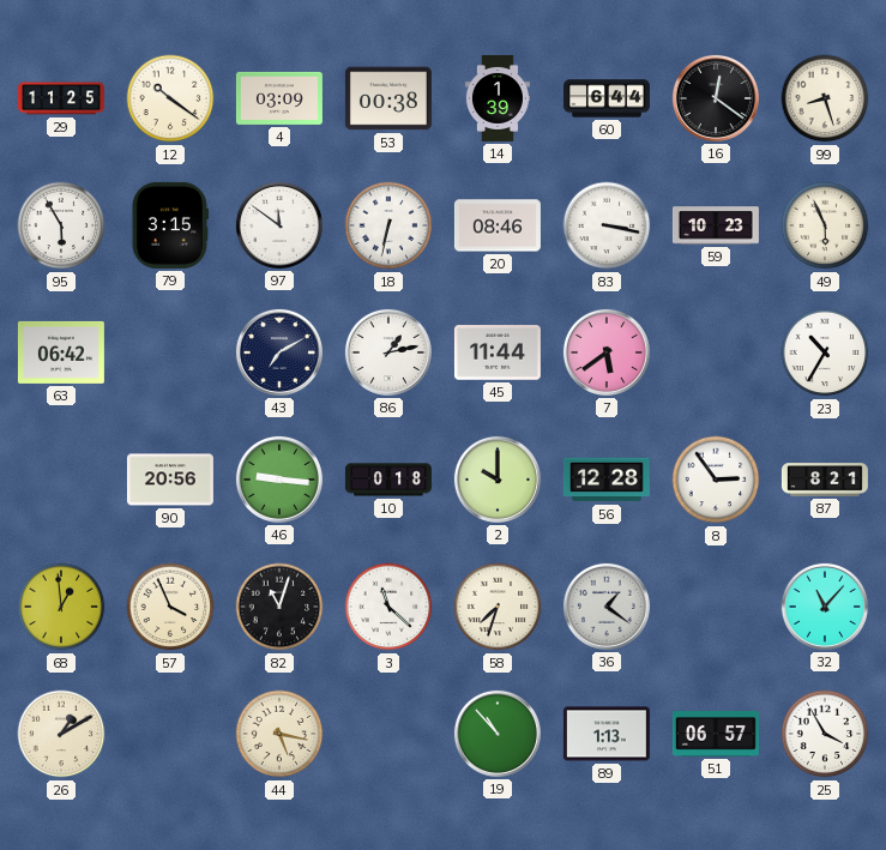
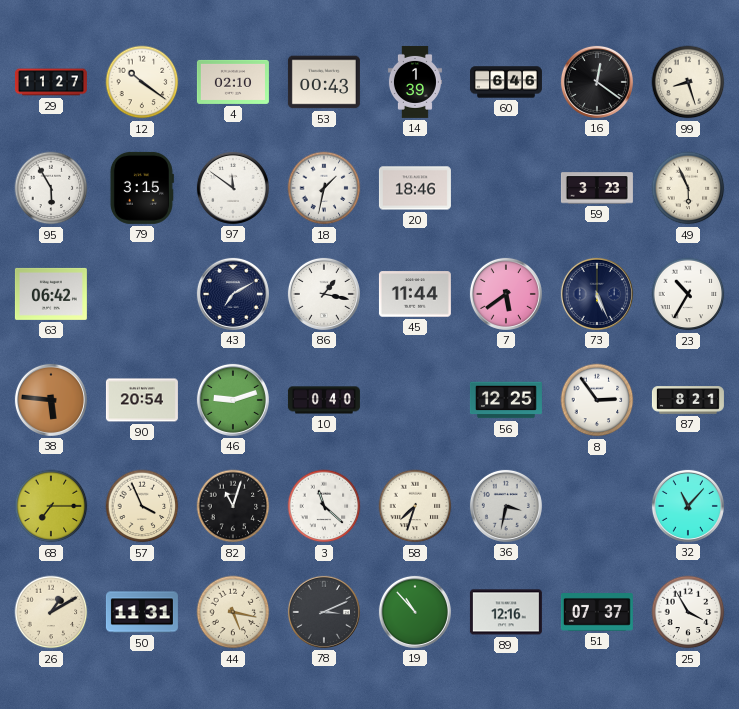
29: 11:25 -> 11:27 (51, 82)
4: 03:09 -> 02:10 (233, 82)
53: 00:38 -> 00:43 (324, 82)
60: 6:44 -> 6:46 (506, 82)
18: 6:32 -> 1:32 (324, 188)
20: 08:46 -> 18:46 (415, 188)
83: 3:17 -> none (607, 225)
59: 10:23 -> 3:23 (597, 188)
86: 1:13 -> 1:17 (324, 294)
73: none -> 5:26 (597, 294)
38: none -> 5:46 (51, 400)
90: 20:56 -> 20:54 (142, 400)
46: 9:16 -> 9:12 (233, 400)
10: 0:18 -> 0:40 (324, 400)
2: 10:00 -> none (498, 480)
56: 12:28 -> 12:25 (506, 400)
68: 12:59 -> 7:15 (51, 506)
36: 1:21 -> 3:32 (506, 506)
50: none -> 11:31 (142, 612)
78: none -> 3:11 (324, 612)
89: 1:13 -> 12:16 (506, 612)
51: 06:57 -> 07:37 (597, 613)
